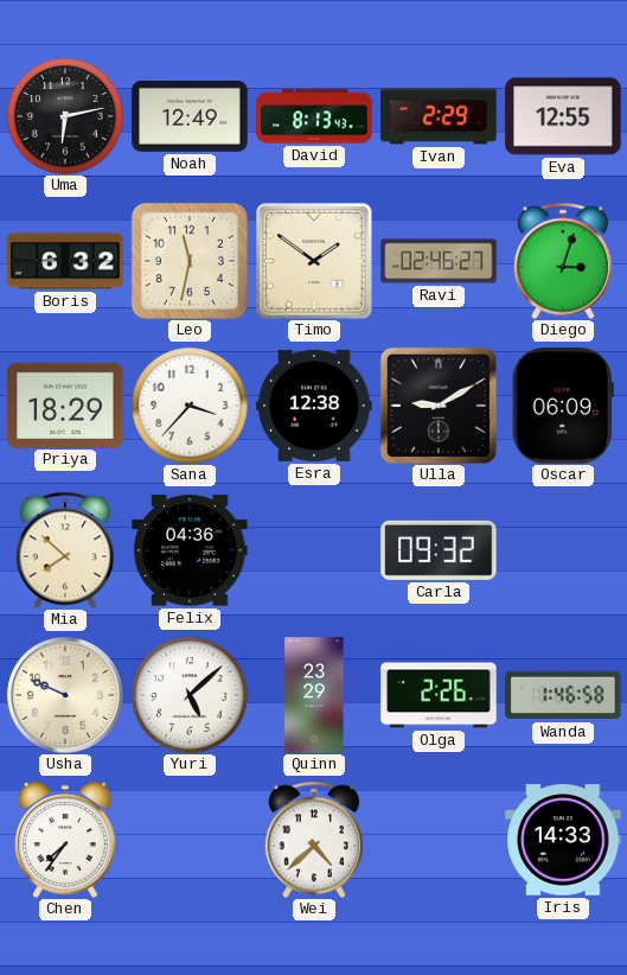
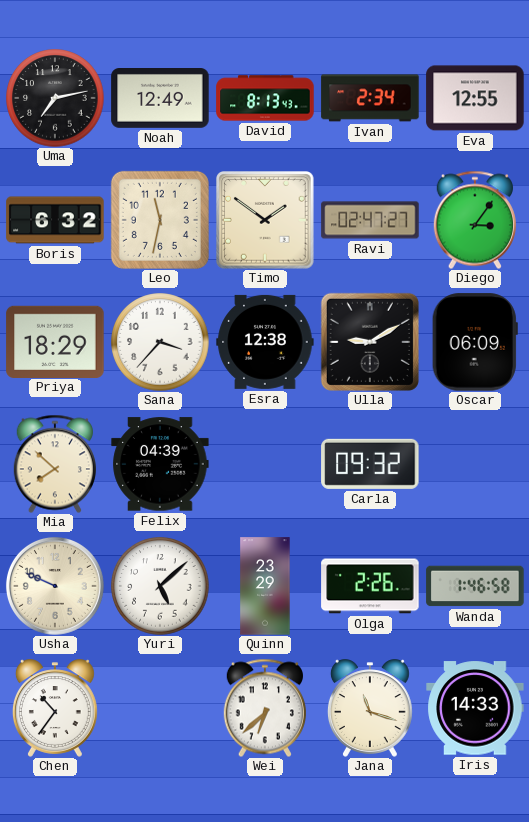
Uma: 6:13 -> 7:13 (55, 98)
Ivan: 2:29 -> 2:34 (370, 98)
Ravi: 02:46 -> 02:47 (370, 220)
Diego: 3:03 -> 3:06 (475, 220)
Felix: 04:36 -> 04:39 (160, 464)
Chen: 7:36 -> 10:36 (55, 708)
Wei: 4:38 -> 6:38 (265, 708)
Jana: none -> 11:18 (370, 708)
